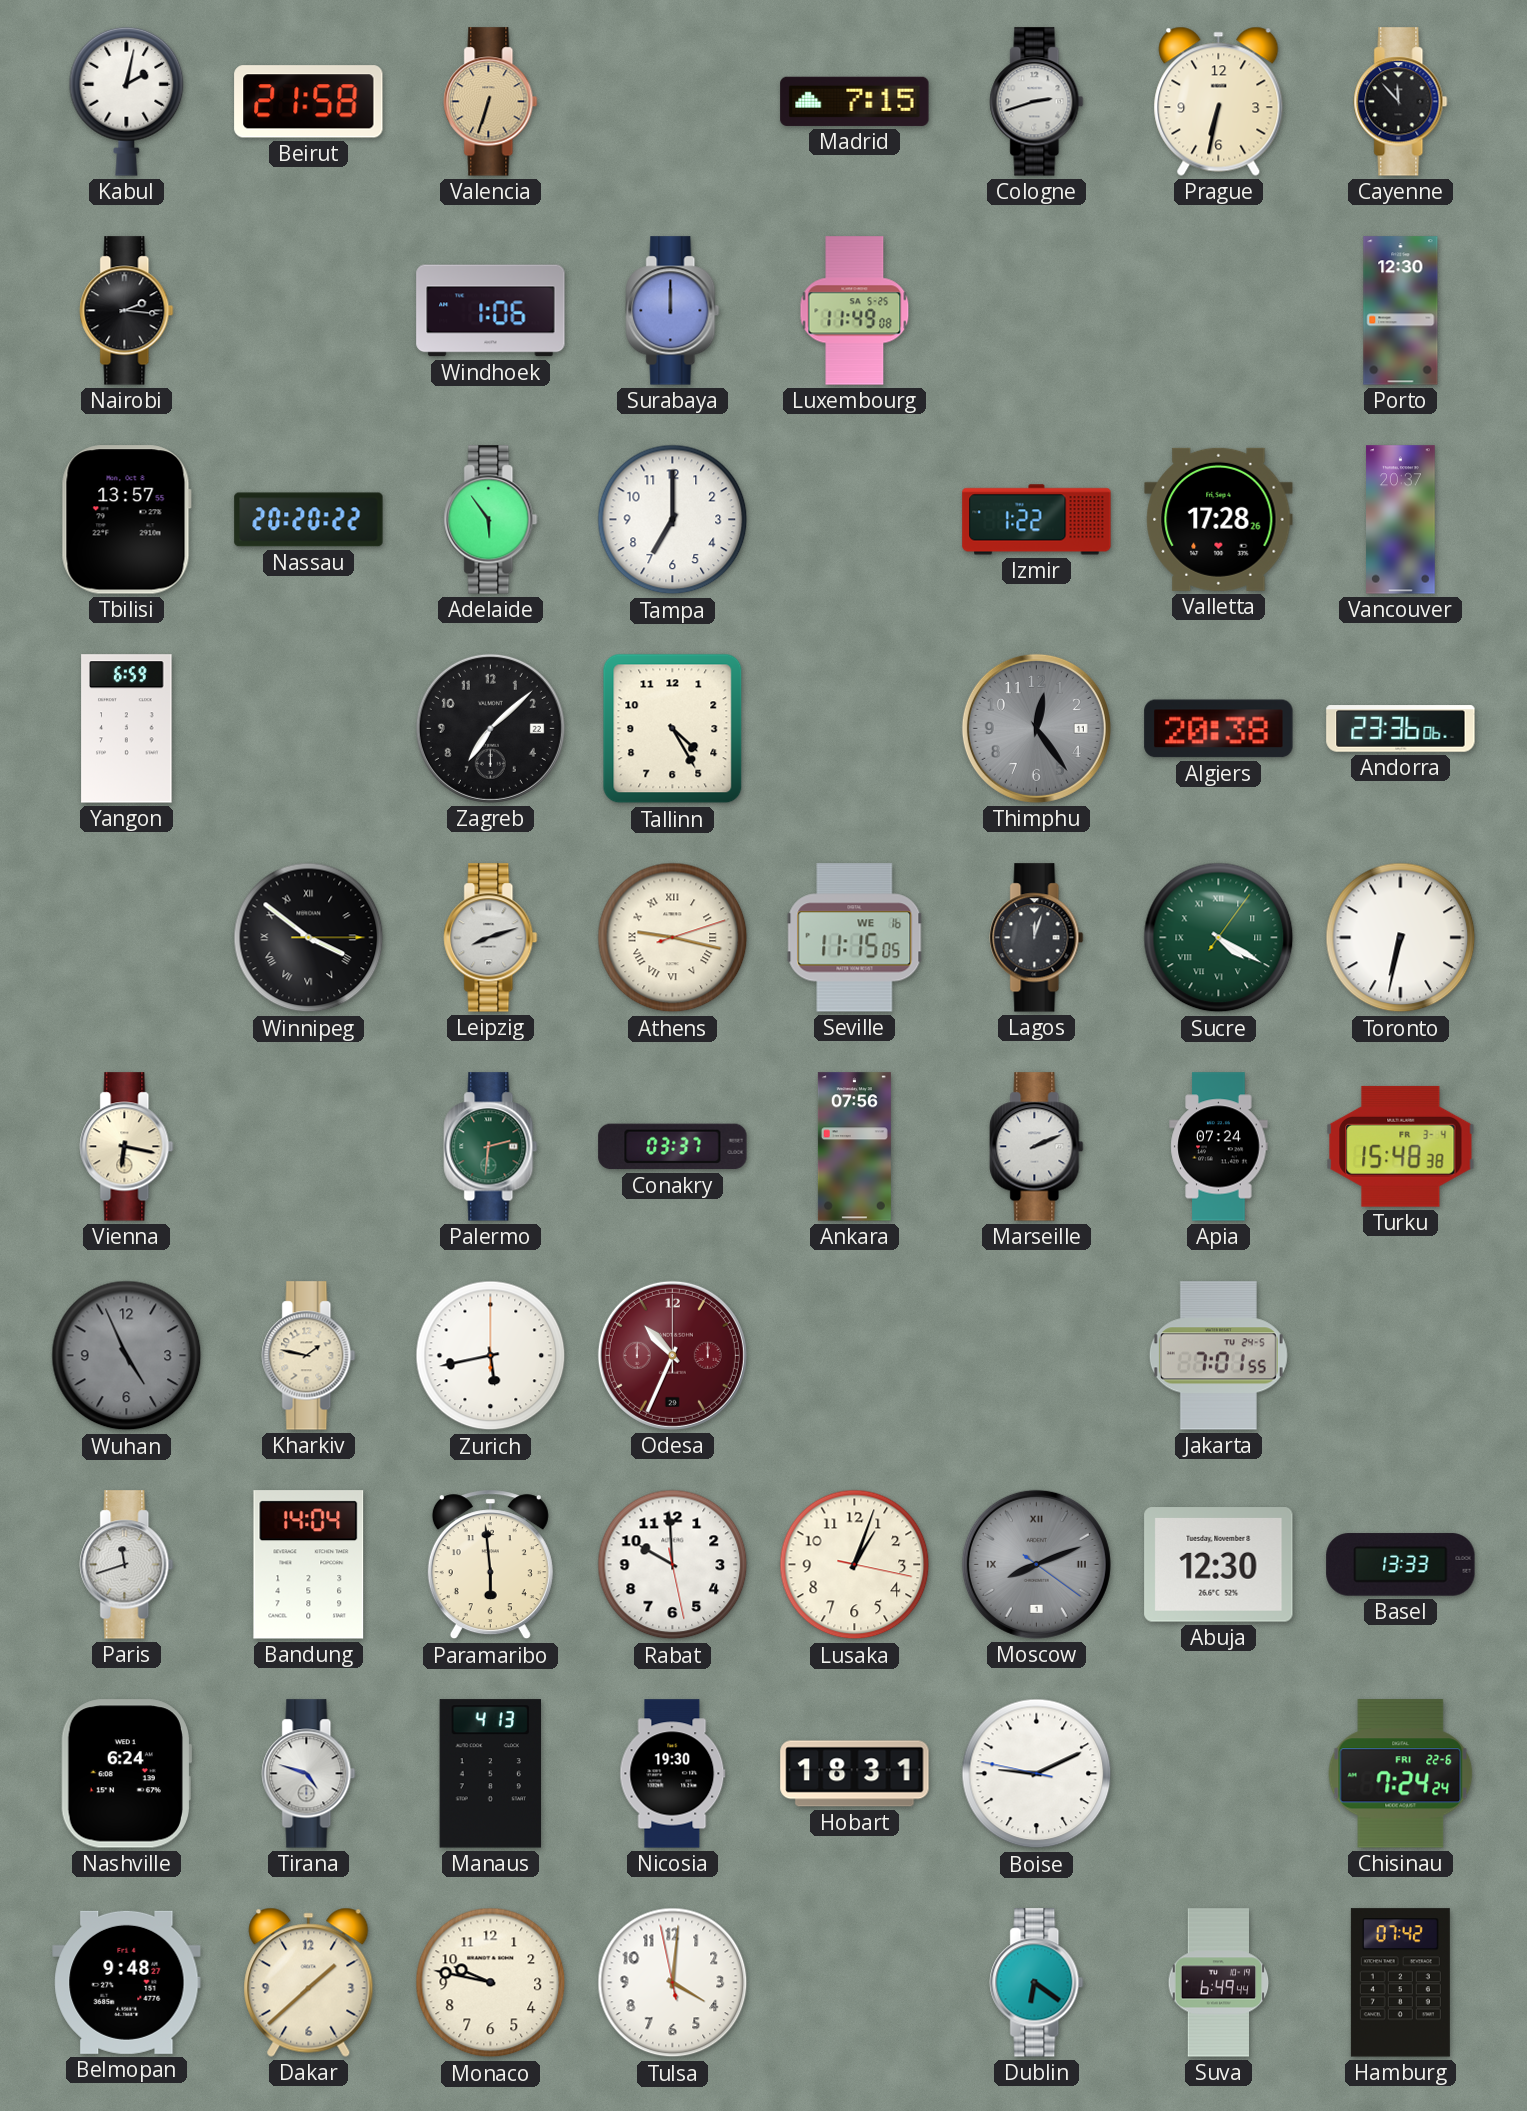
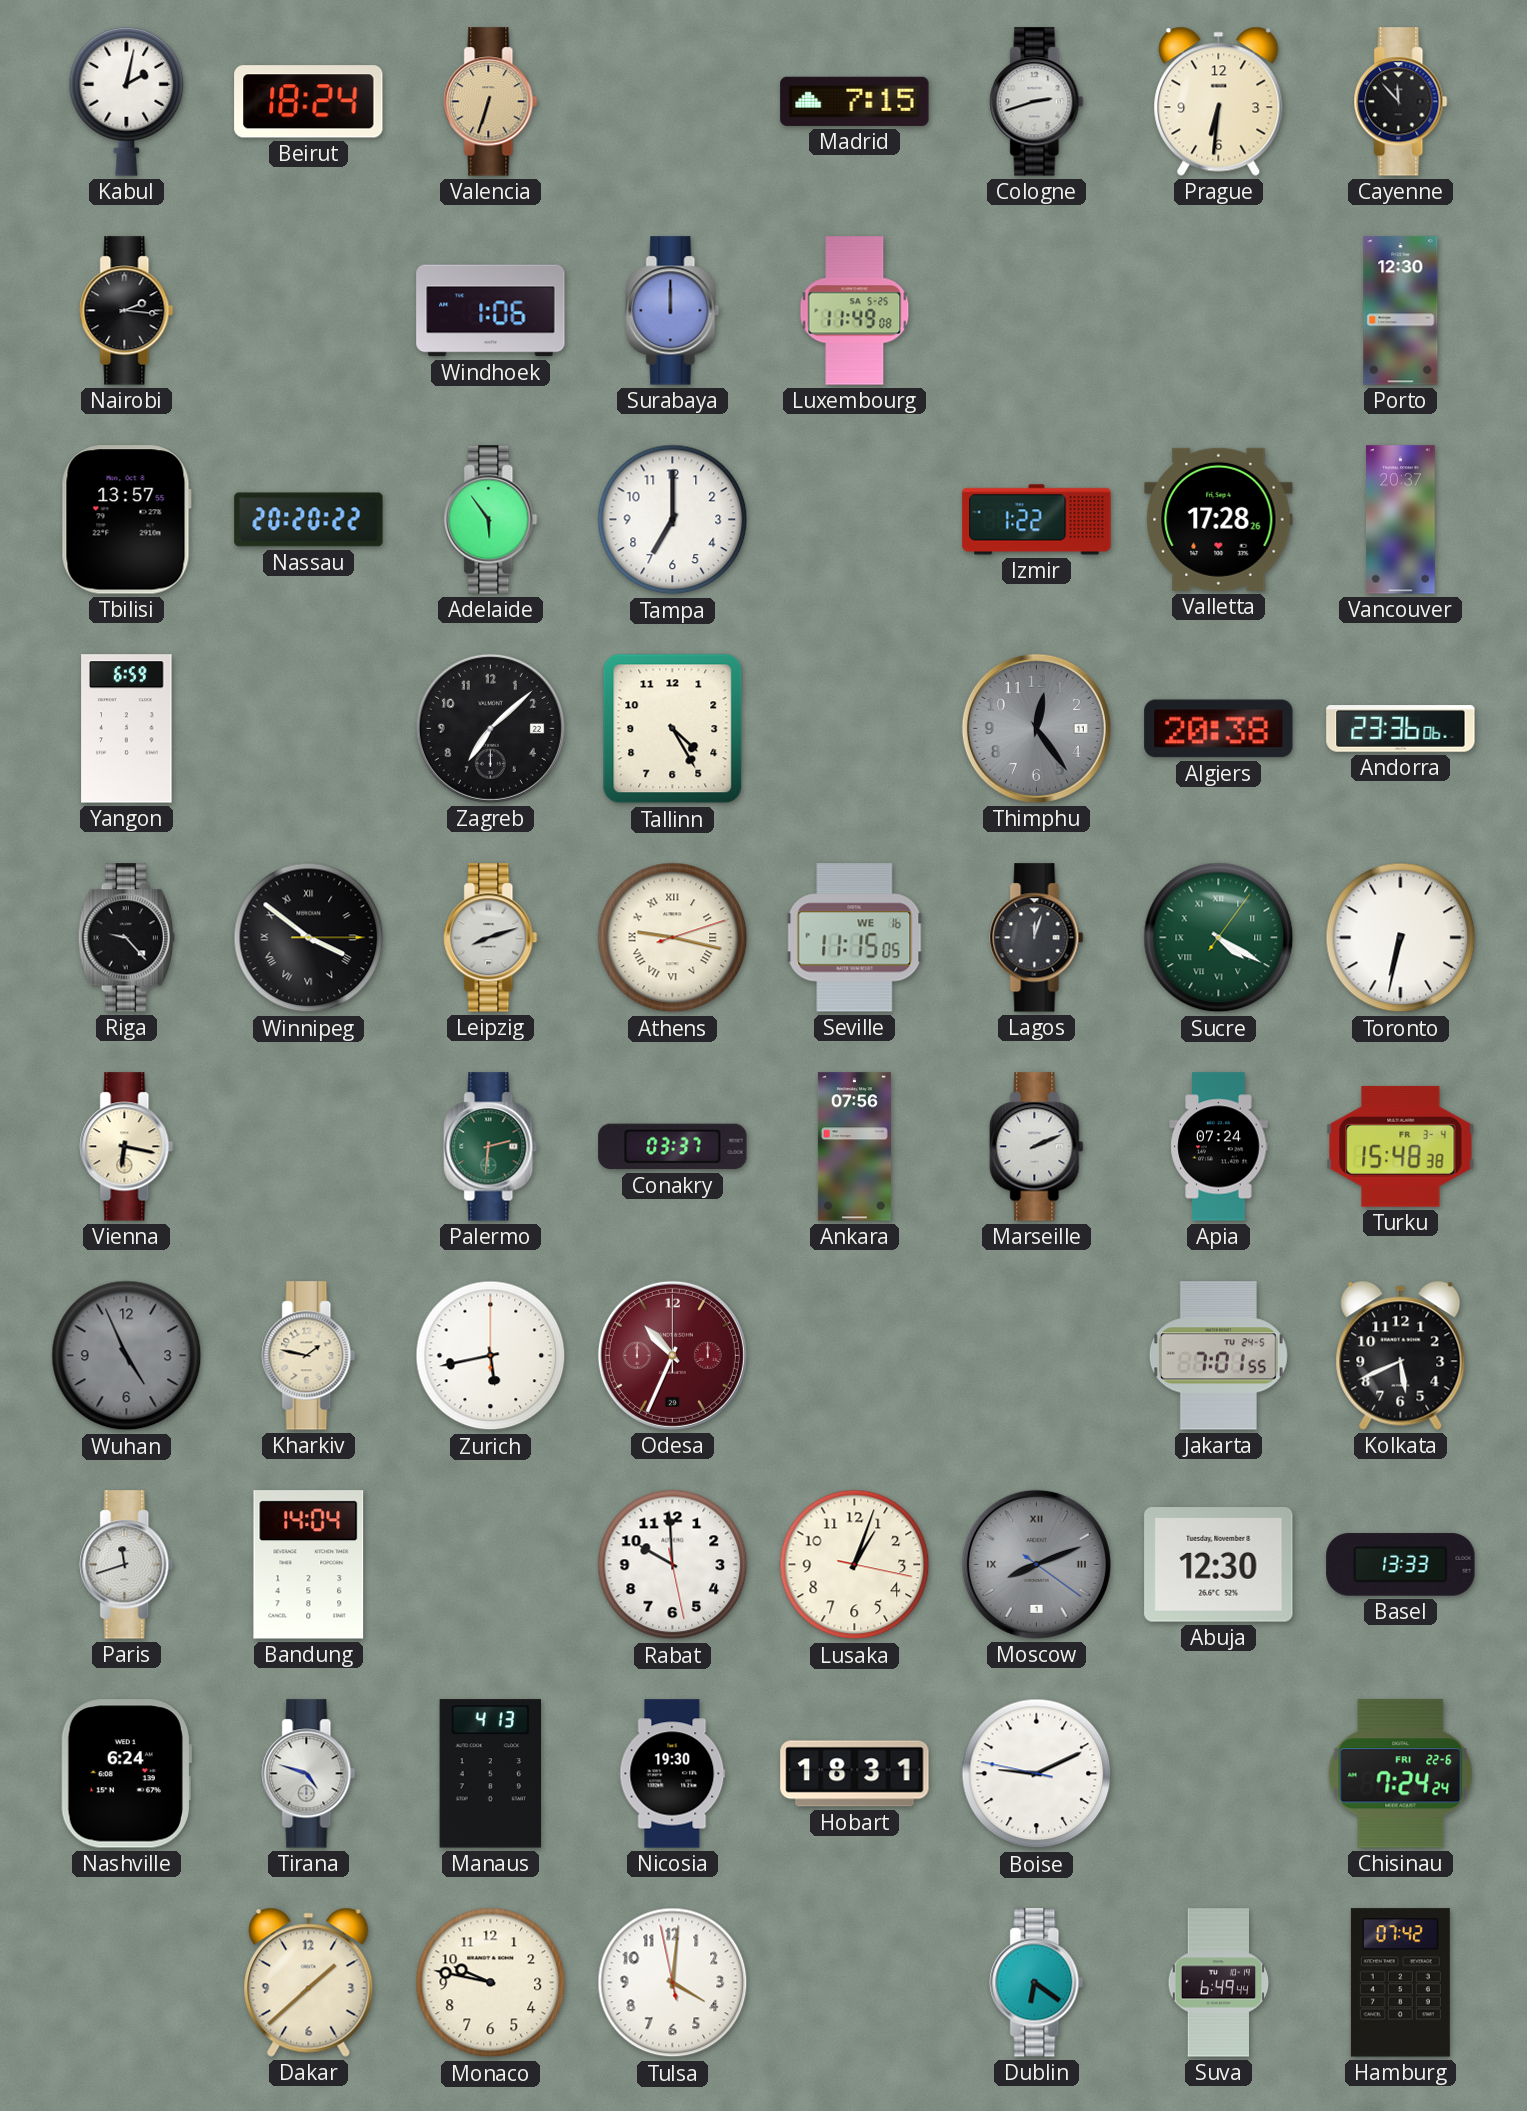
Beirut: 21:58 -> 18:24 (309, 102)
Prague: 6:32 -> 6:31 (1219, 101)
Riga: none -> 9:23 (126, 938)
Kolkata: none -> 5:41 (1401, 1355)
Paramaribo: 5:59 -> none (490, 1565)
Belmopan: 9:48 -> none (127, 1982)
